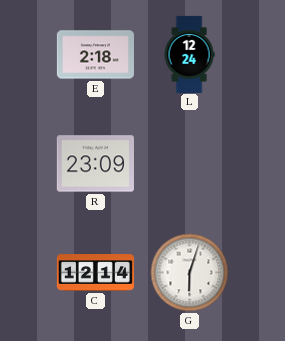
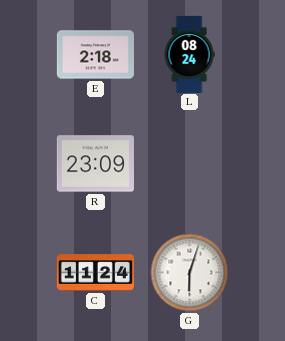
L: 12:24 -> 08:24 (189, 54)
C: 12:14 -> 11:24 (95, 273)
